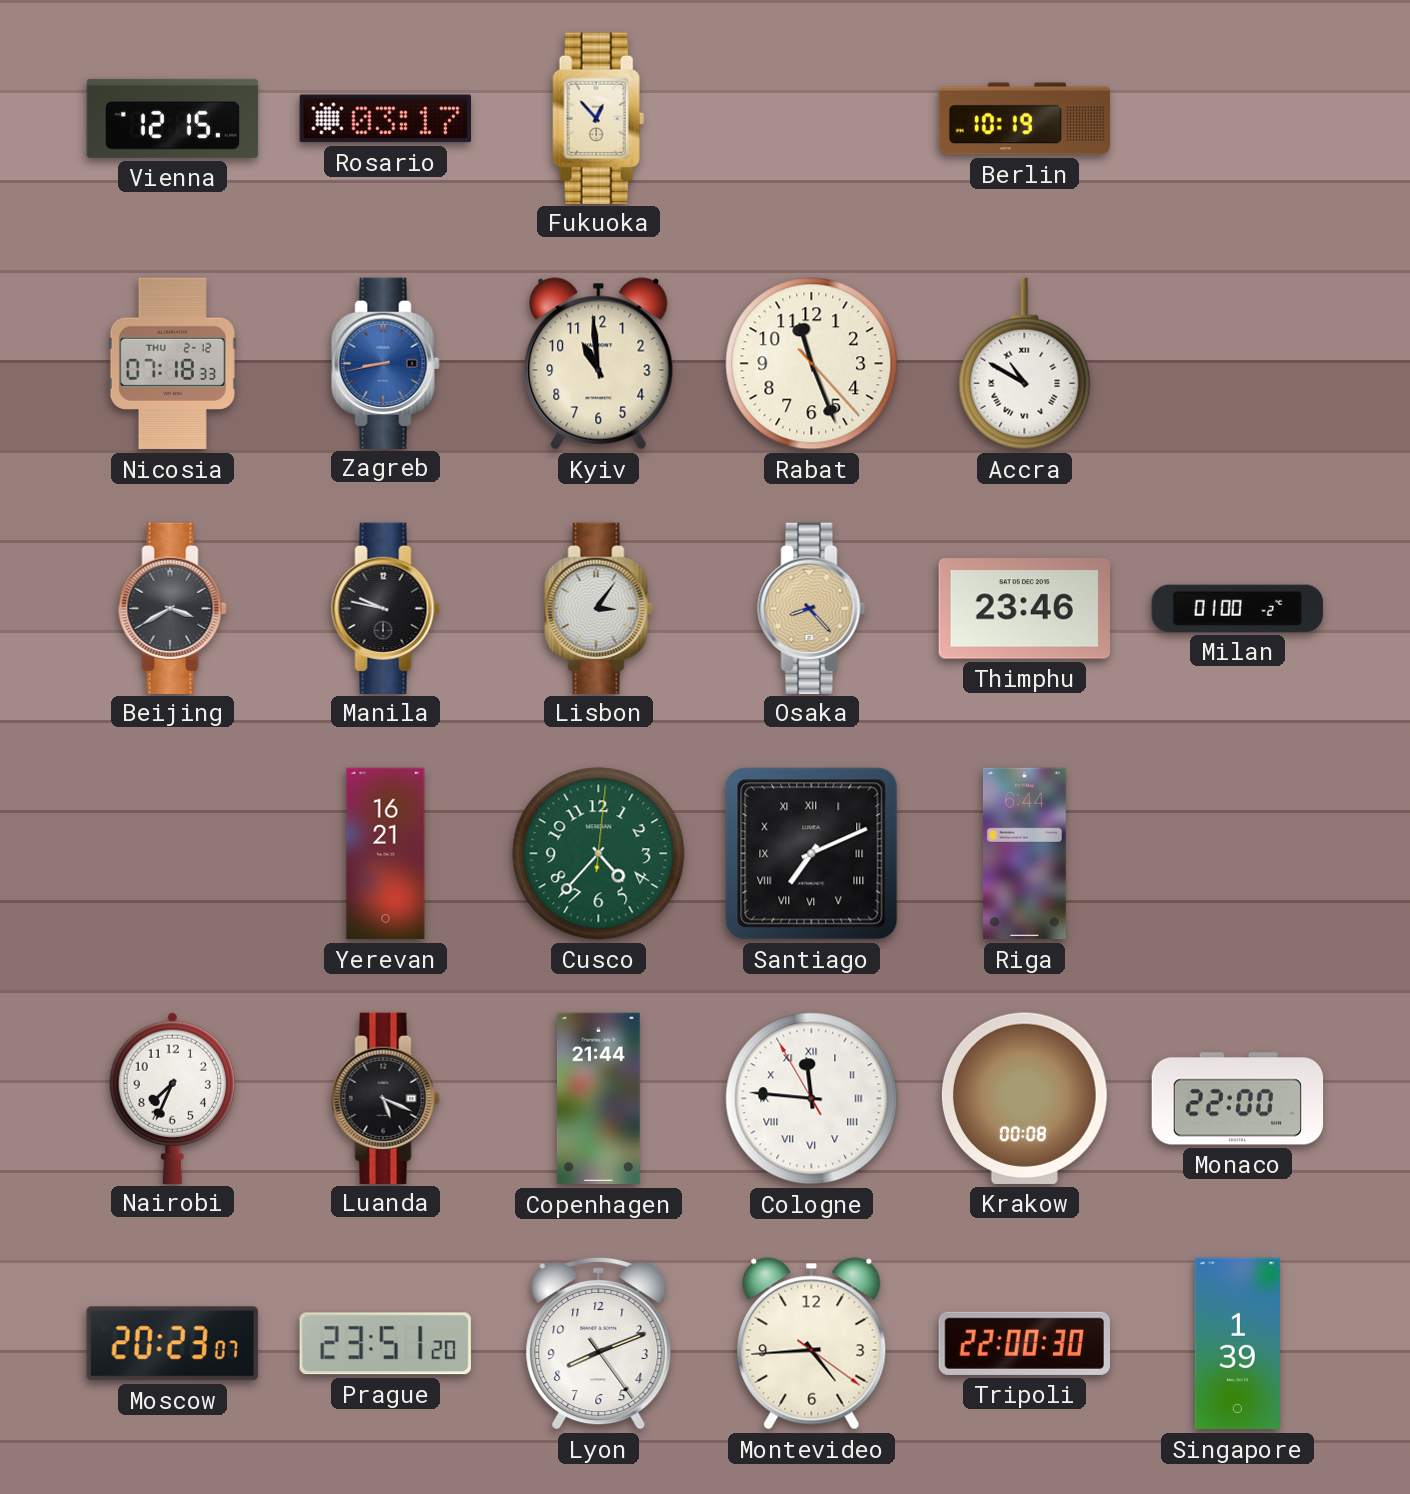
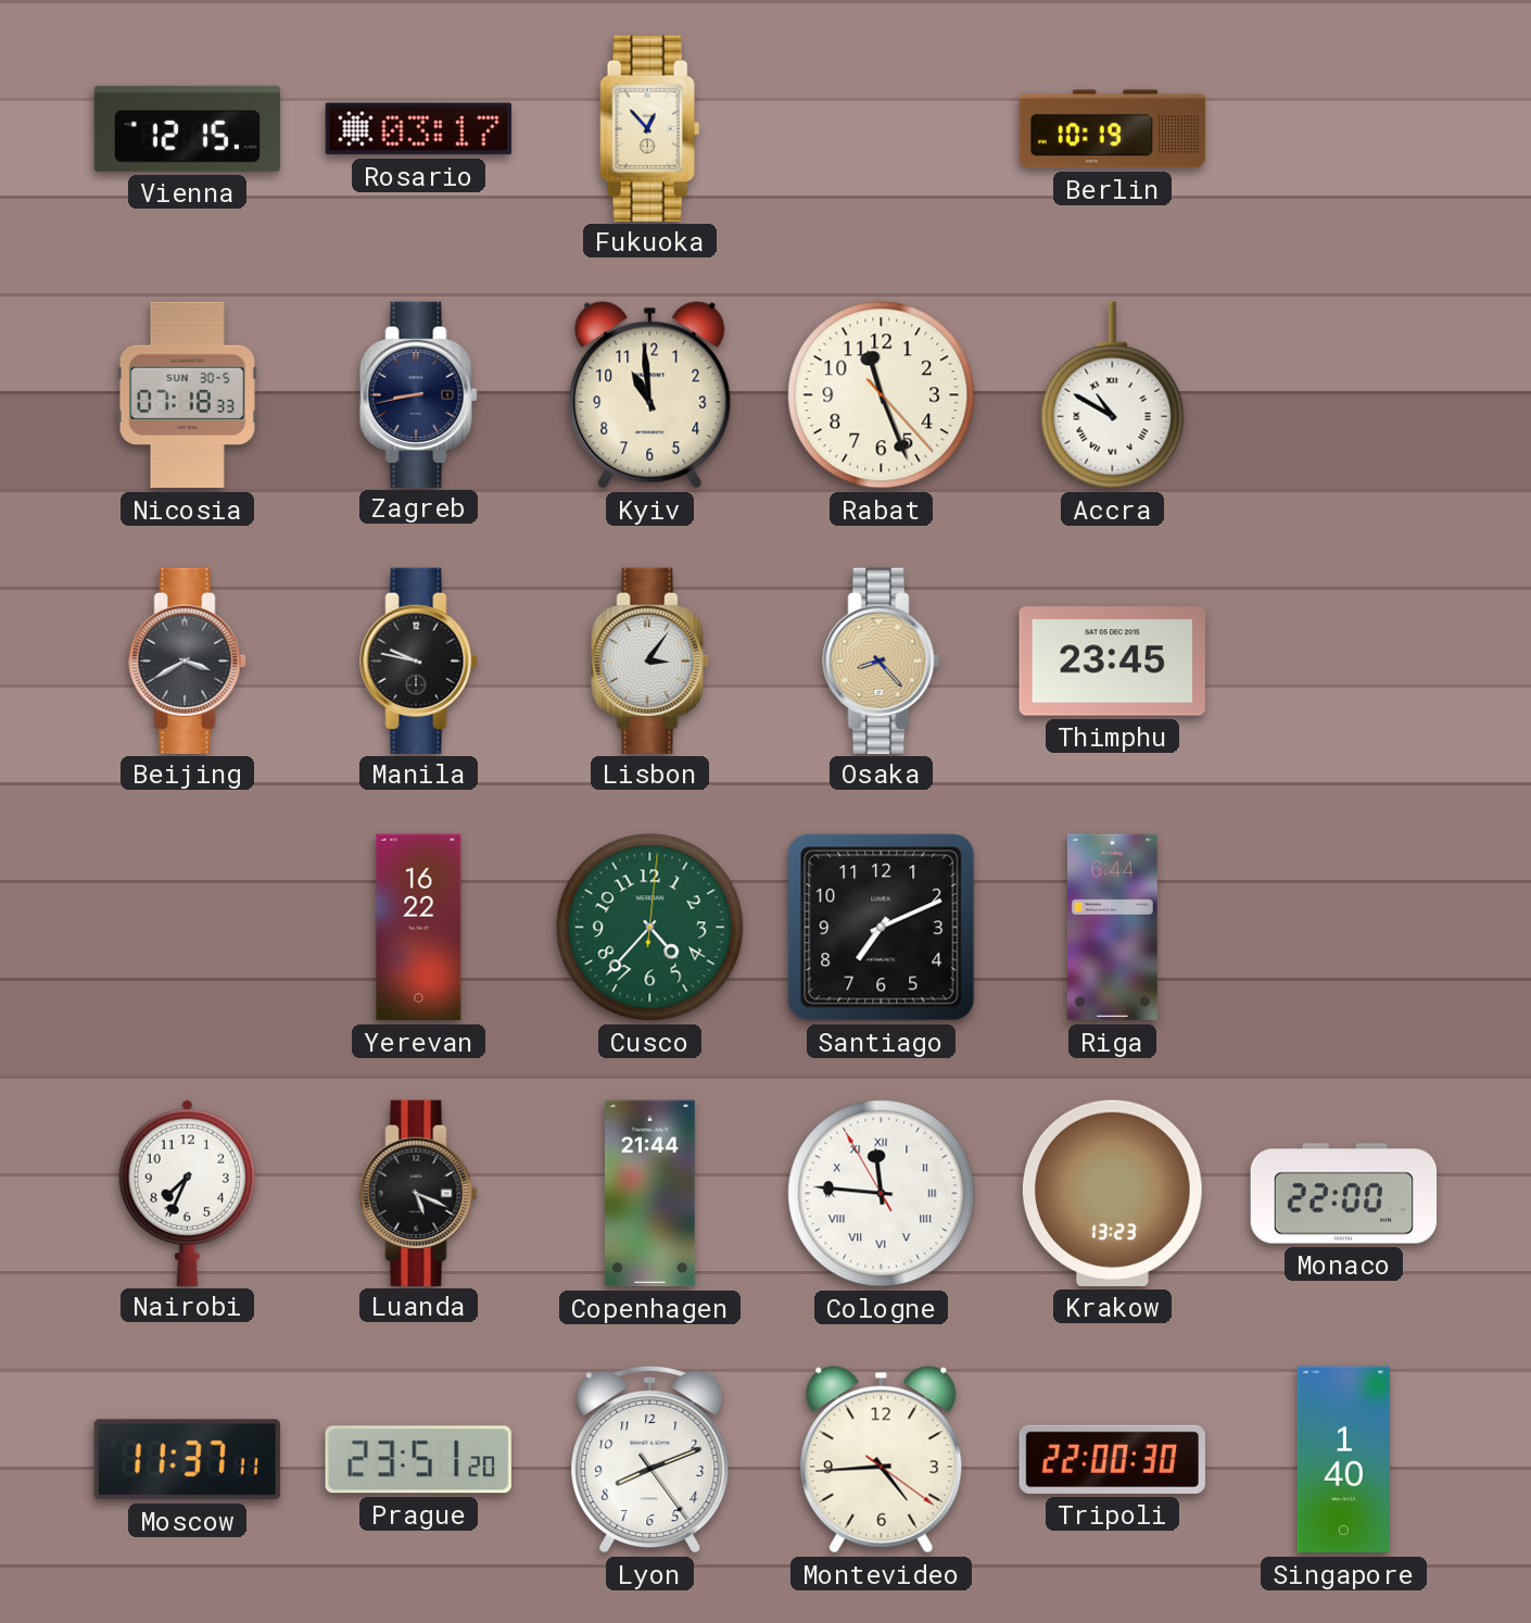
Nicosia date: THU 2-12 -> SUN 30-5 (187, 395)
Zagreb dial: blue -> navy (419, 394)
Thimphu: 23:46 -> 23:45 (1112, 662)
Milan: 01:00 -> none (1237, 608)
Yerevan: 16:21 -> 16:22 (419, 928)
Santiago numerals: Roman -> Arabic (882, 928)
Krakow: 00:08 -> 13:23 (1112, 1193)
Moscow: 20:23 -> 11:37 (187, 1460)
Singapore: 1:39 -> 1:40 (1343, 1460)
